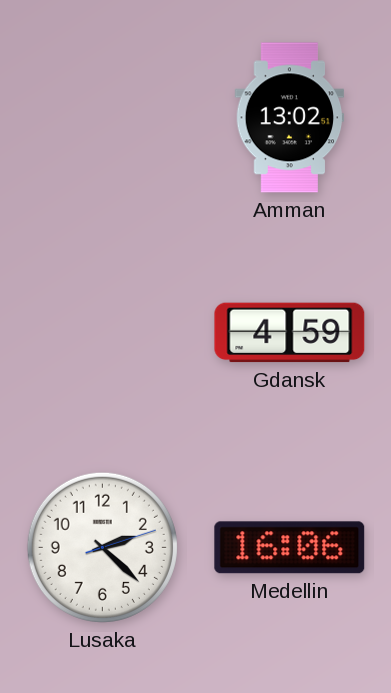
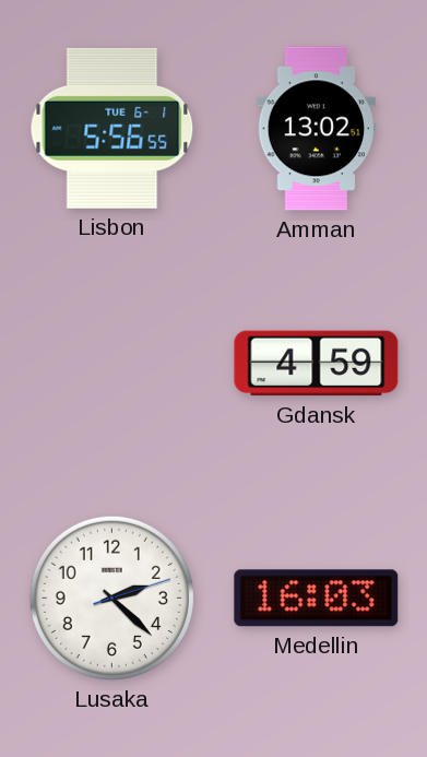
Lisbon: none -> 5:56 (112, 128)
Medellin: 16:06 -> 16:03 (317, 599)
